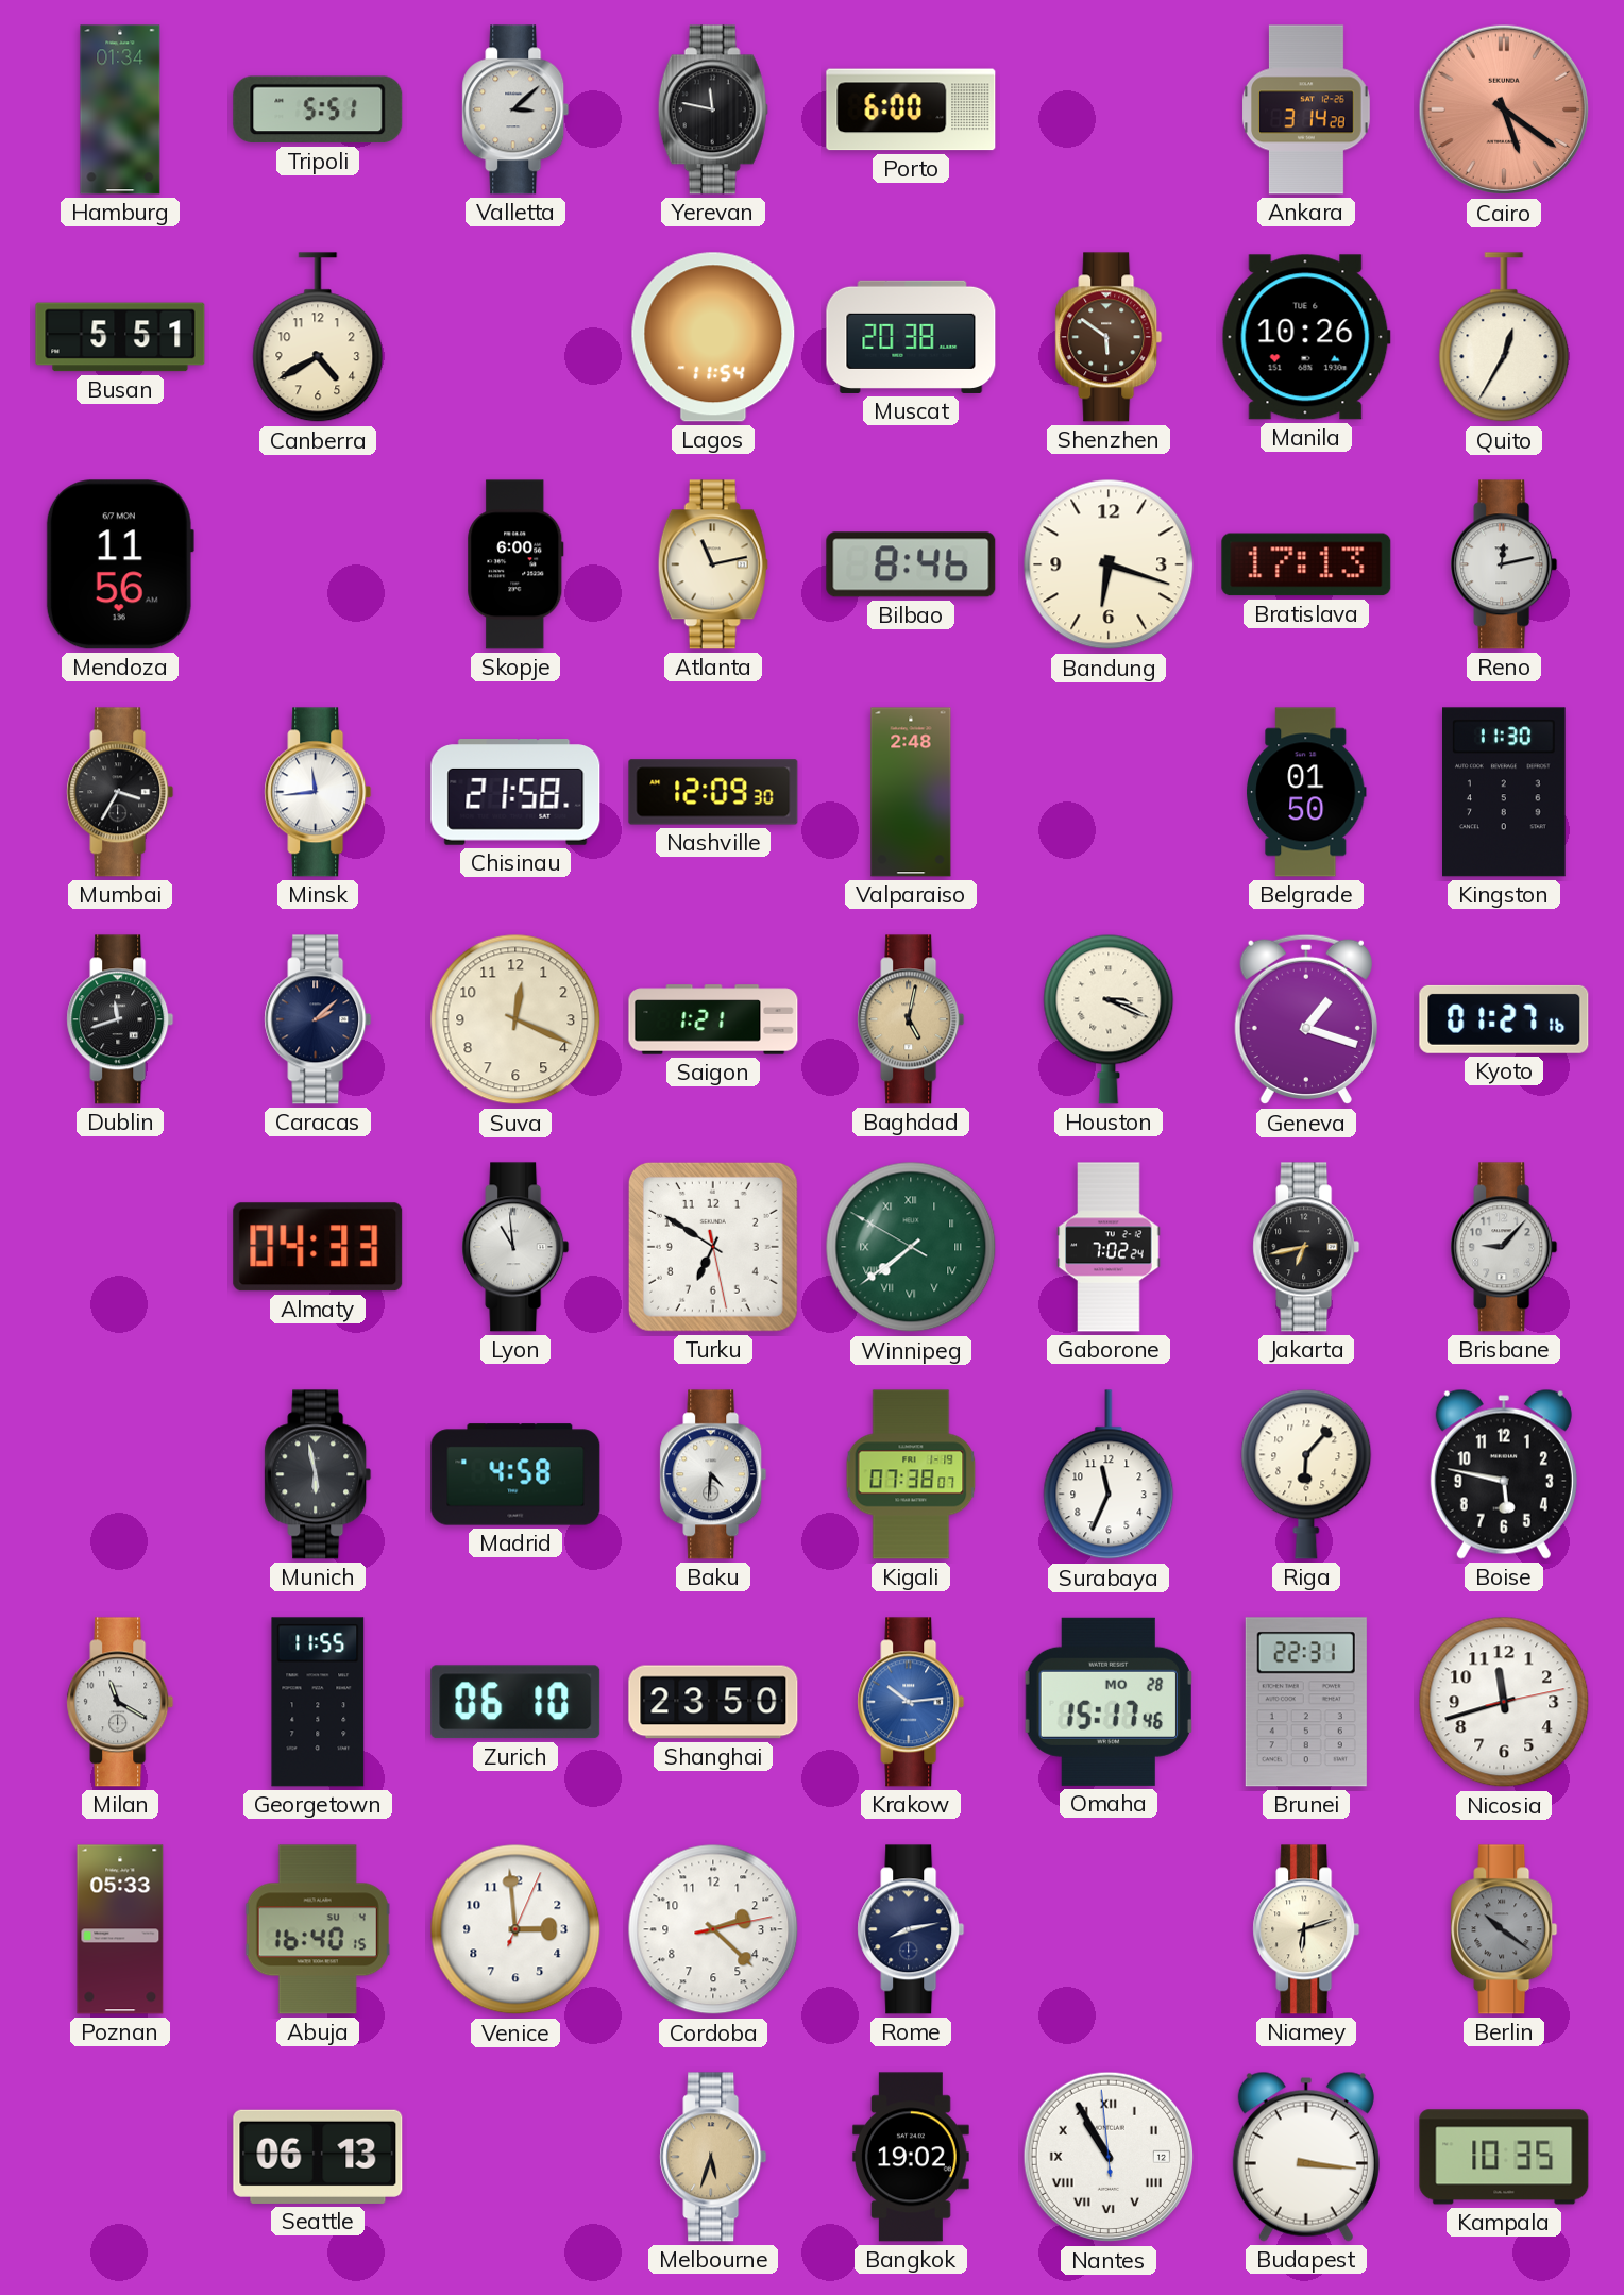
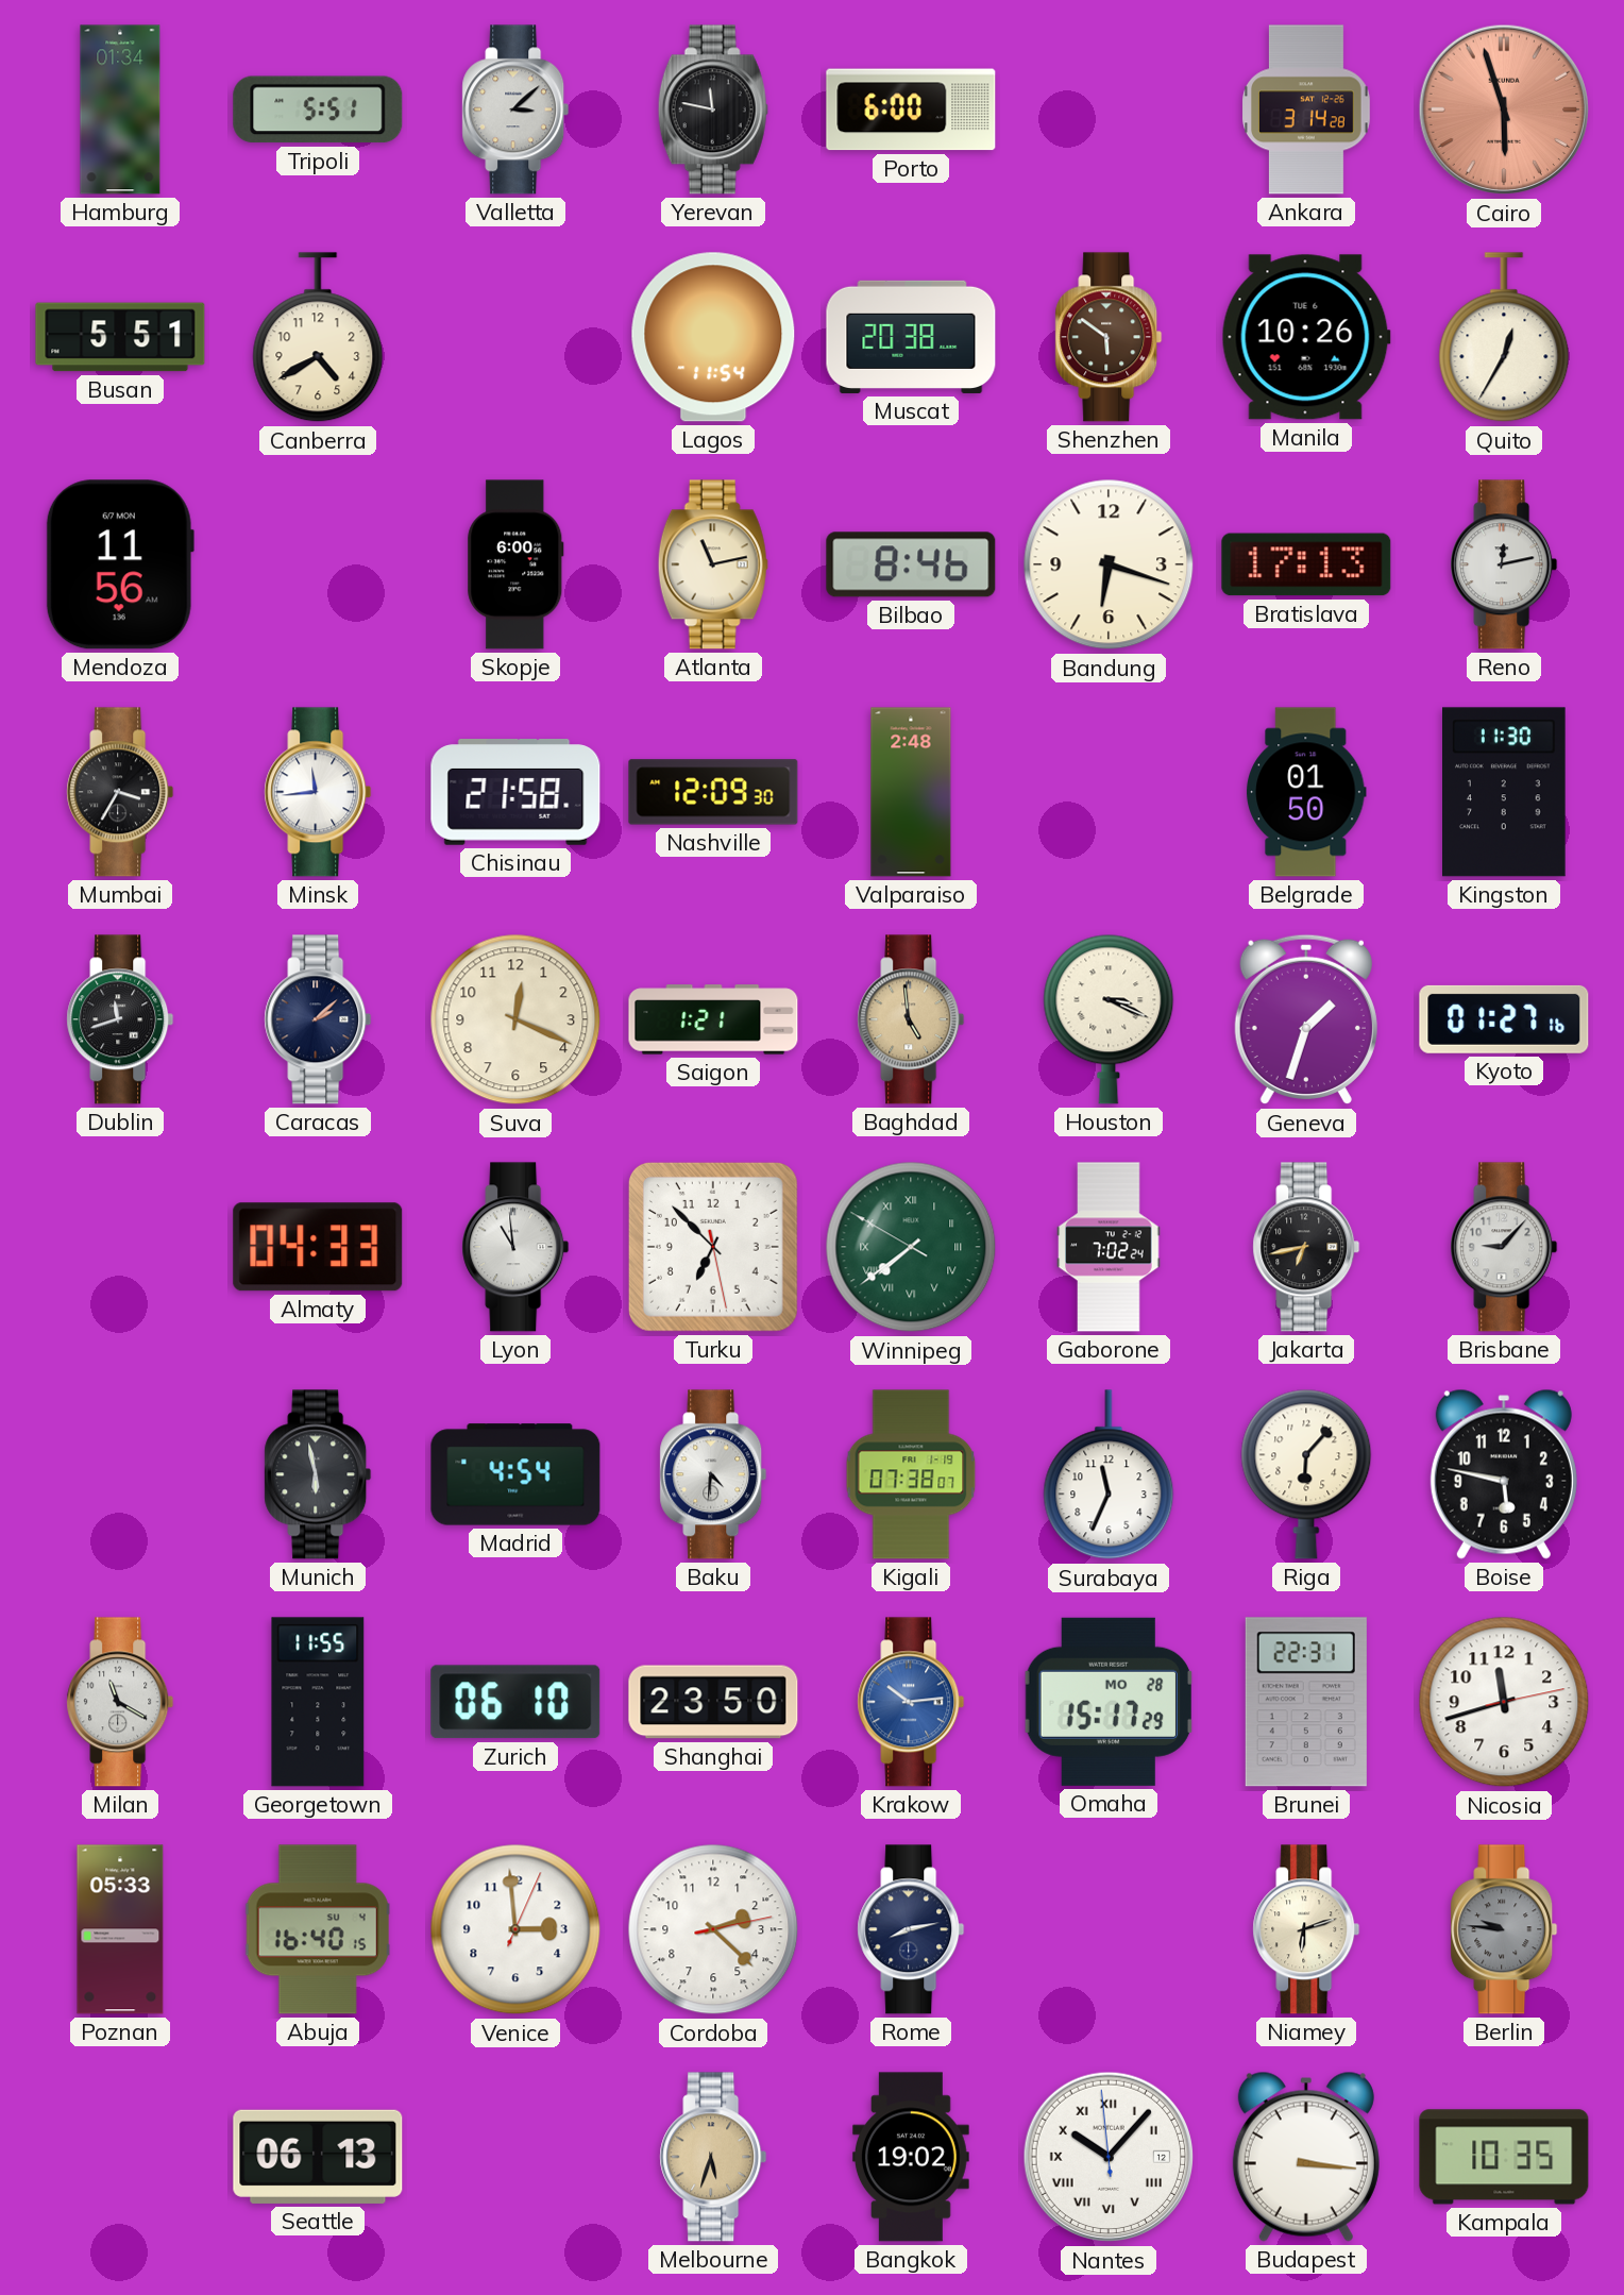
Cairo: 5:21 -> 5:57 (1504, 109)
Baghdad: 5:02 -> 4:59 (911, 1019)
Geneva: 1:18 -> 1:33 (1306, 1019)
Turku: 6:50 -> 6:52 (713, 1247)
Madrid: 4:58 -> 4:54 (515, 1474)
Omaha: 15:17:46 -> 15:17:29 (1109, 1702)
Berlin: 10:21 -> 9:46 (1504, 1929)
Nantes: 10:54 -> 10:06 (1109, 2157)
